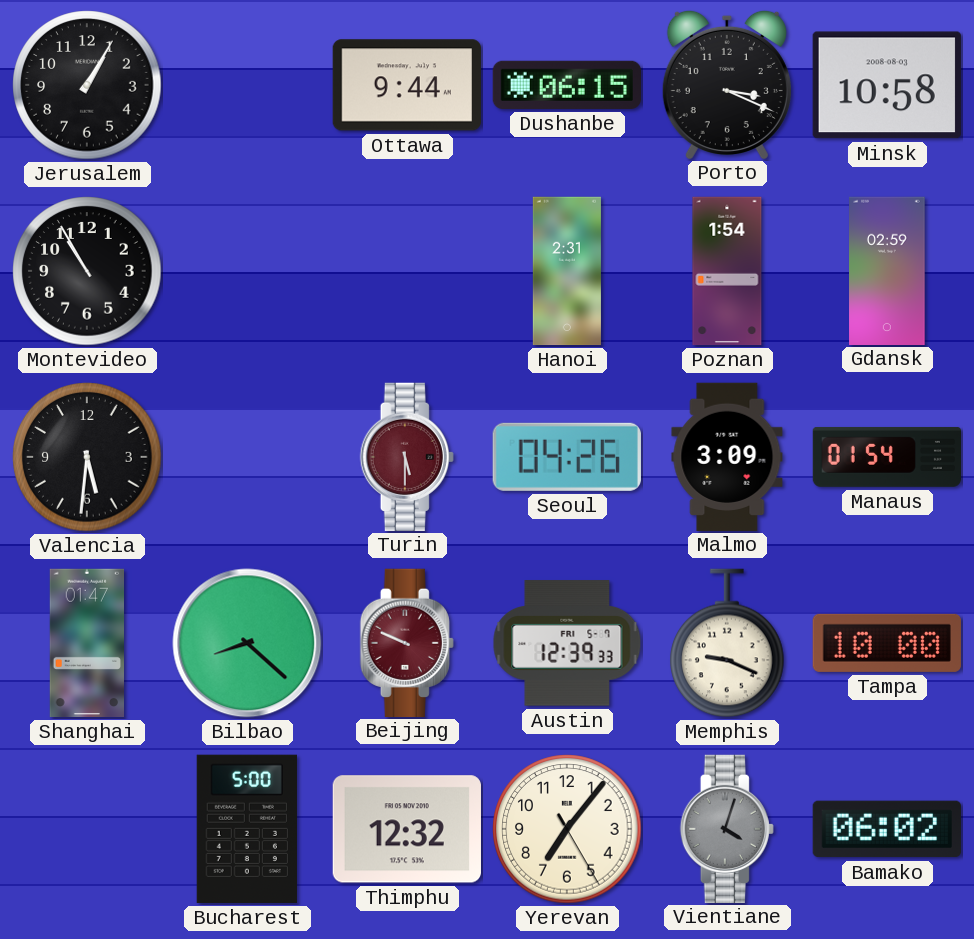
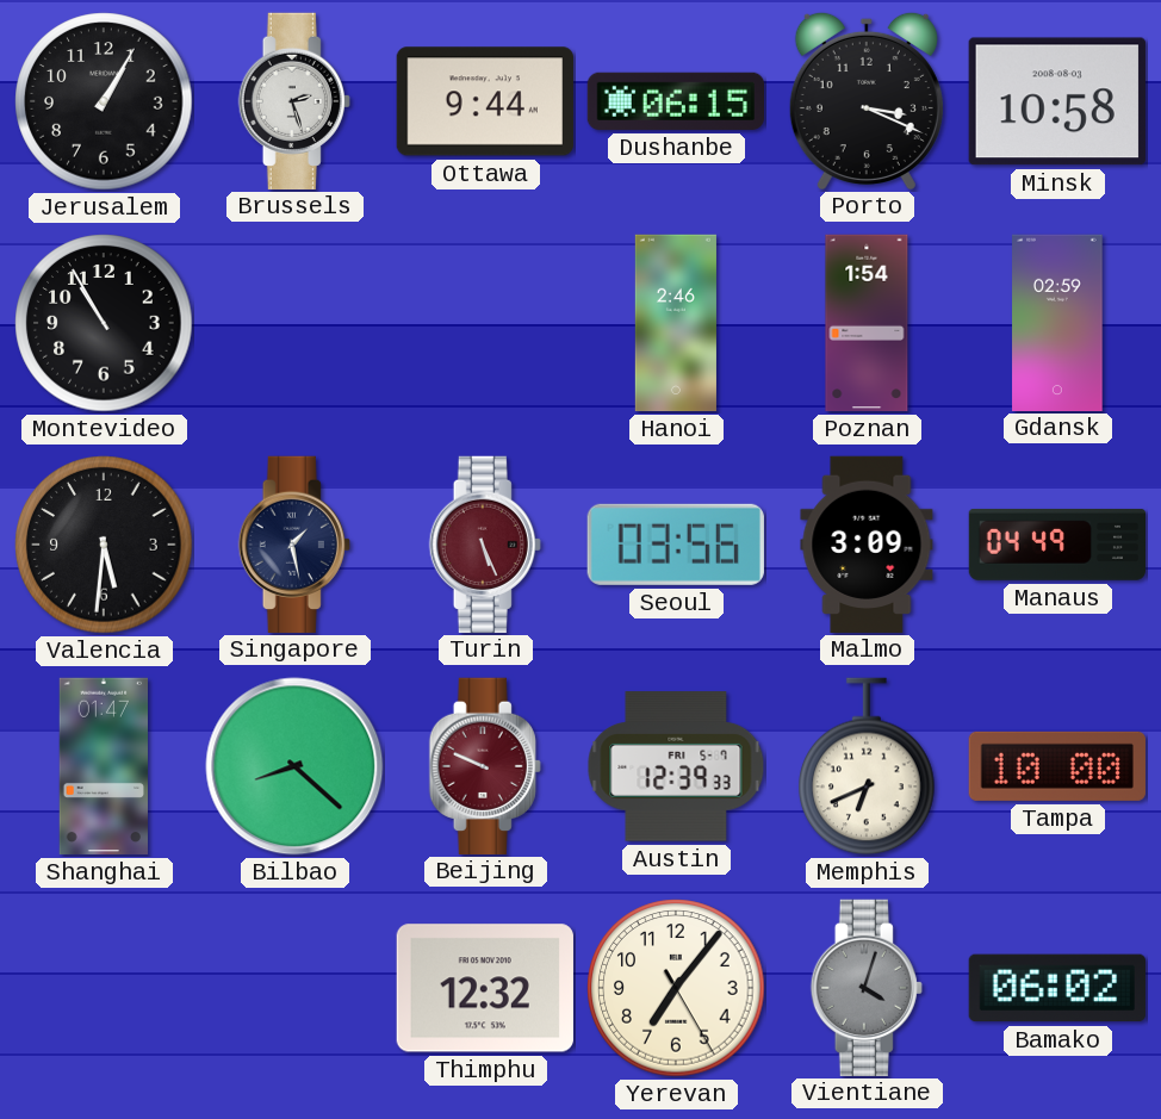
Brussels: none -> 2:27 (294, 100)
Hanoi: 2:31 -> 2:46 (676, 323)
Singapore: none -> 1:28 (294, 543)
Turin: 5:30 -> 5:26 (485, 543)
Seoul: 04:26 -> 03:56 (676, 545)
Manaus: 01:54 -> 04:49 (1057, 545)
Memphis: 9:19 -> 6:41 (867, 766)
Bucharest: 5:00 -> none (247, 829)
